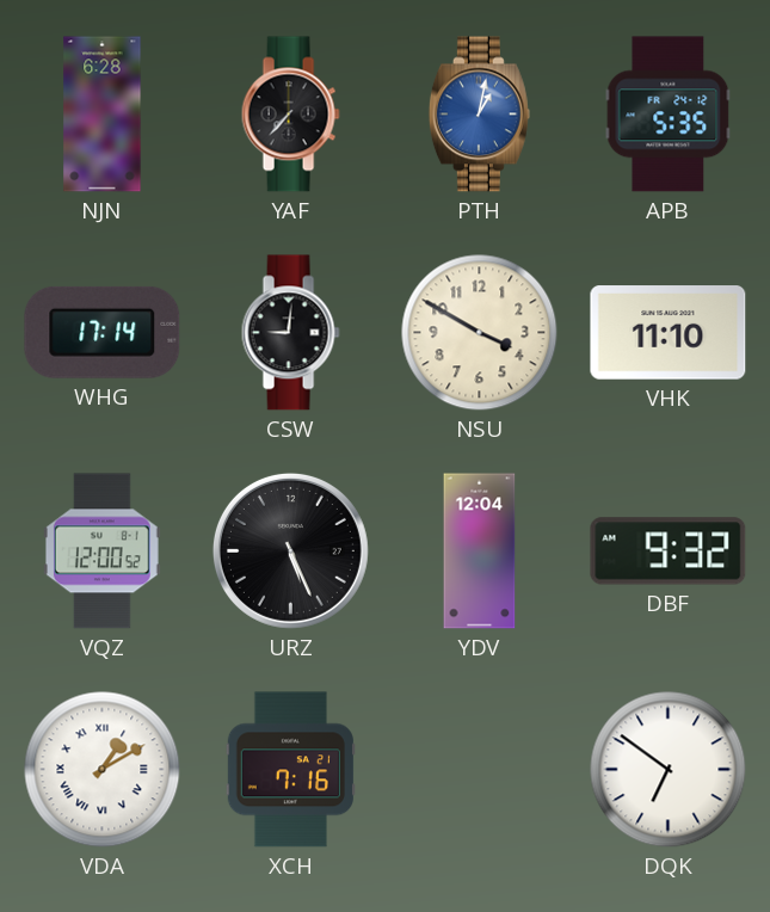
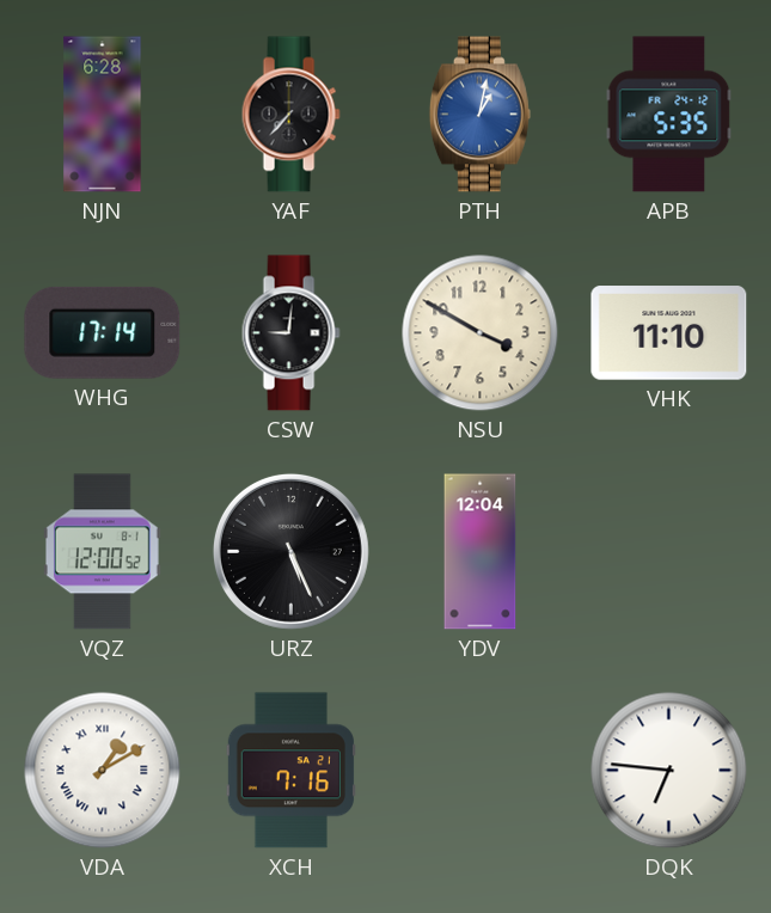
DBF: 9:32 -> none (669, 551)
DQK: 6:51 -> 6:46 (669, 771)
